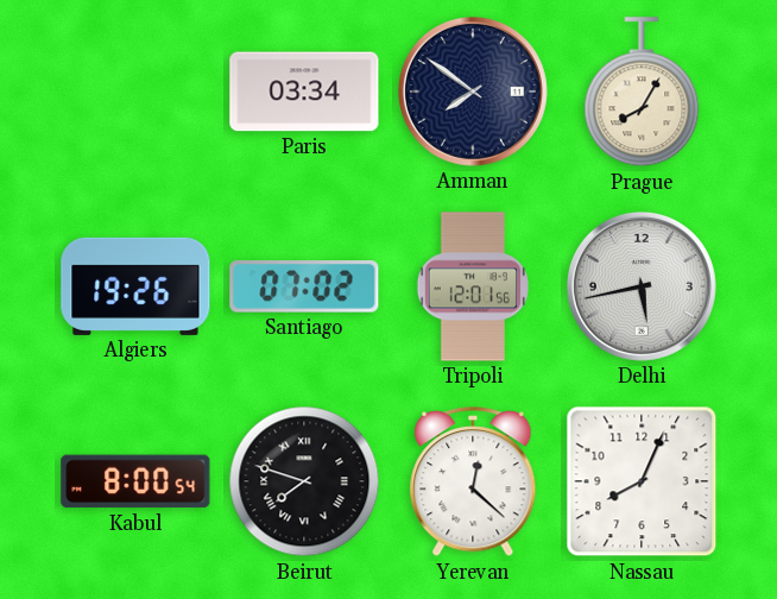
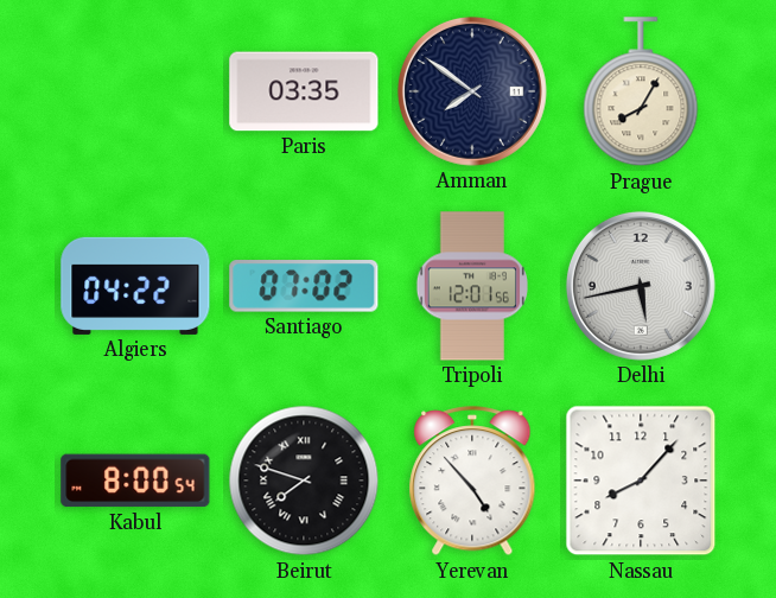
Paris: 03:34 -> 03:35 (304, 91)
Algiers: 19:26 -> 04:22 (135, 286)
Yerevan: 12:22 -> 4:53 (472, 482)
Nassau: 8:04 -> 8:07 (641, 481)
